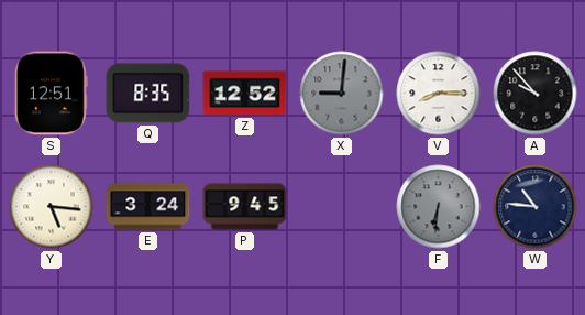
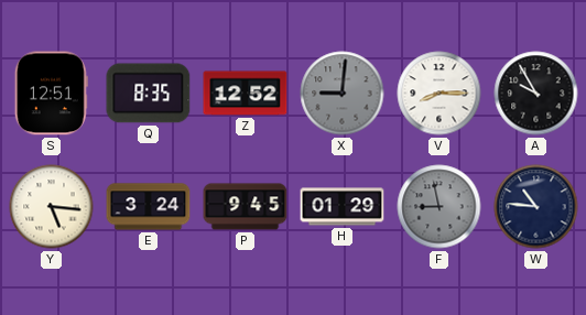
A: 9:53 -> 9:55 (536, 94)
H: none -> 01:29 (343, 207)
F: 6:31 -> 8:58 (439, 207)
